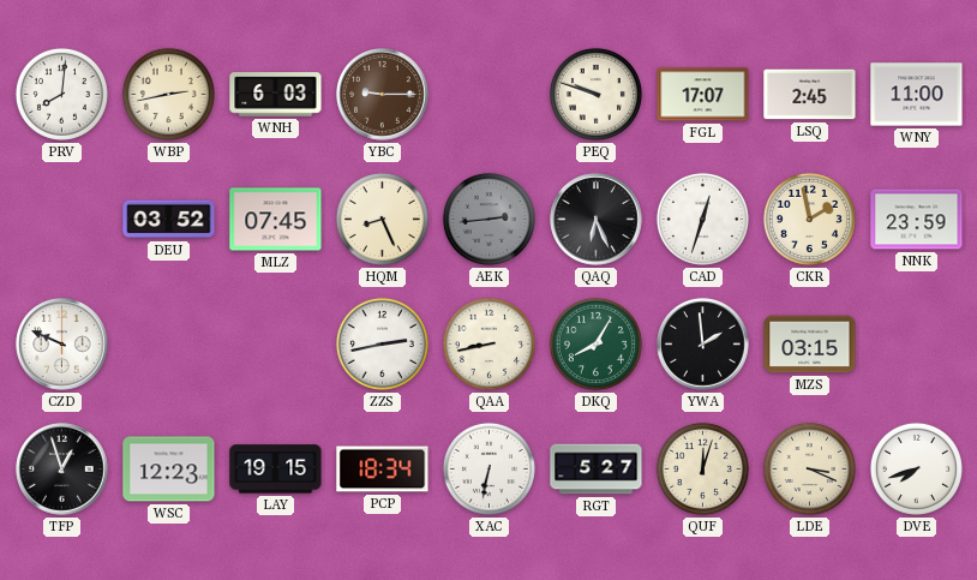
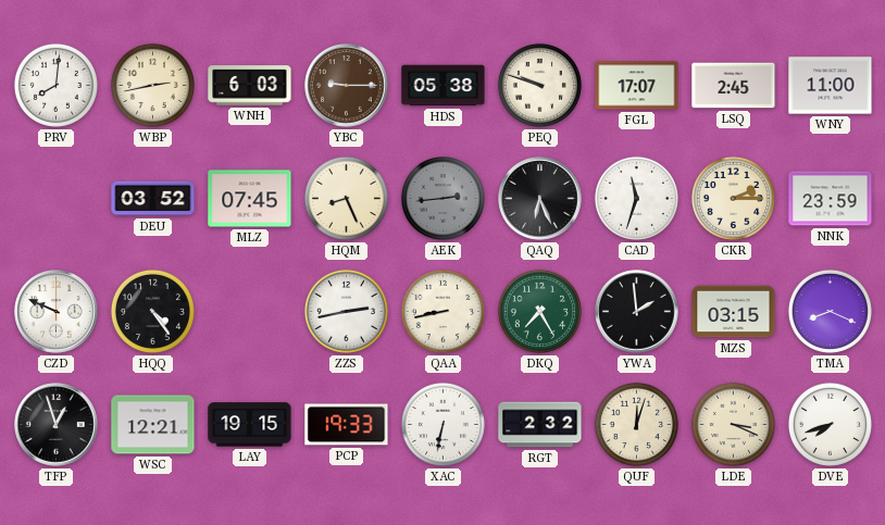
HDS: none -> 05:38 (444, 86)
CAD: 12:33 -> 11:33 (636, 198)
CKR: 1:58 -> 2:15 (733, 198)
HQQ: none -> 4:24 (152, 311)
DKQ: 8:05 -> 7:25 (539, 311)
TMA: none -> 8:19 (830, 311)
WSC: 12:23 -> 12:21 (153, 425)
PCP: 18:34 -> 19:33 (347, 425)
RGT: 5:27 -> 2:32 (540, 425)
